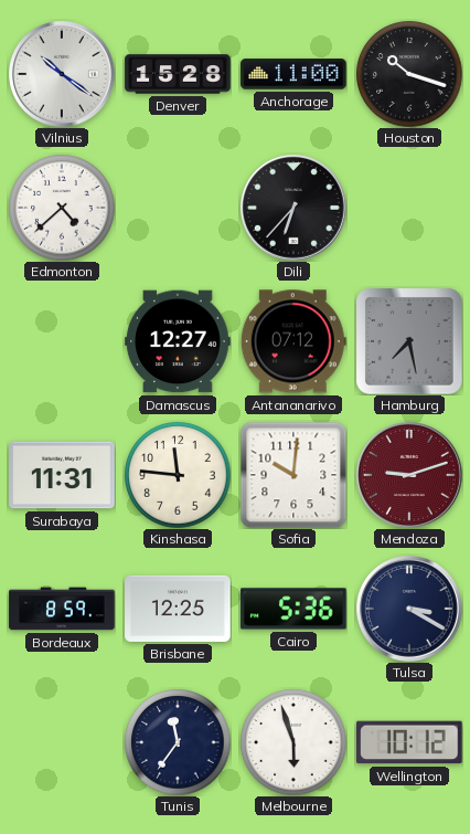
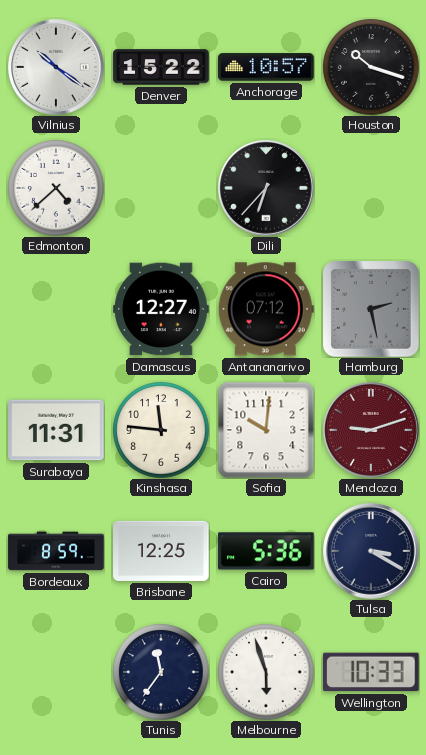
Denver: 15:28 -> 15:22 (161, 67)
Anchorage: 11:00 -> 10:57 (266, 67)
Hamburg: 7:28 -> 2:28 (371, 309)
Wellington: 10:12 -> 10:33 (372, 672)
